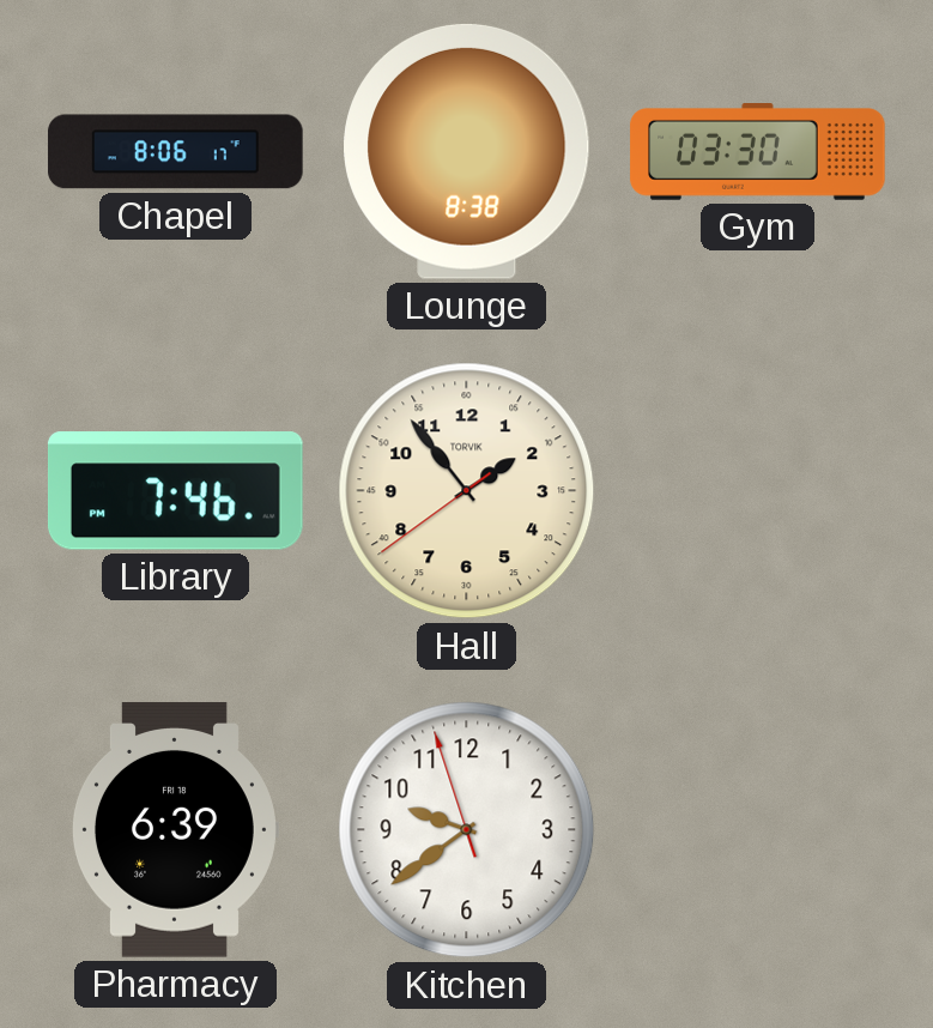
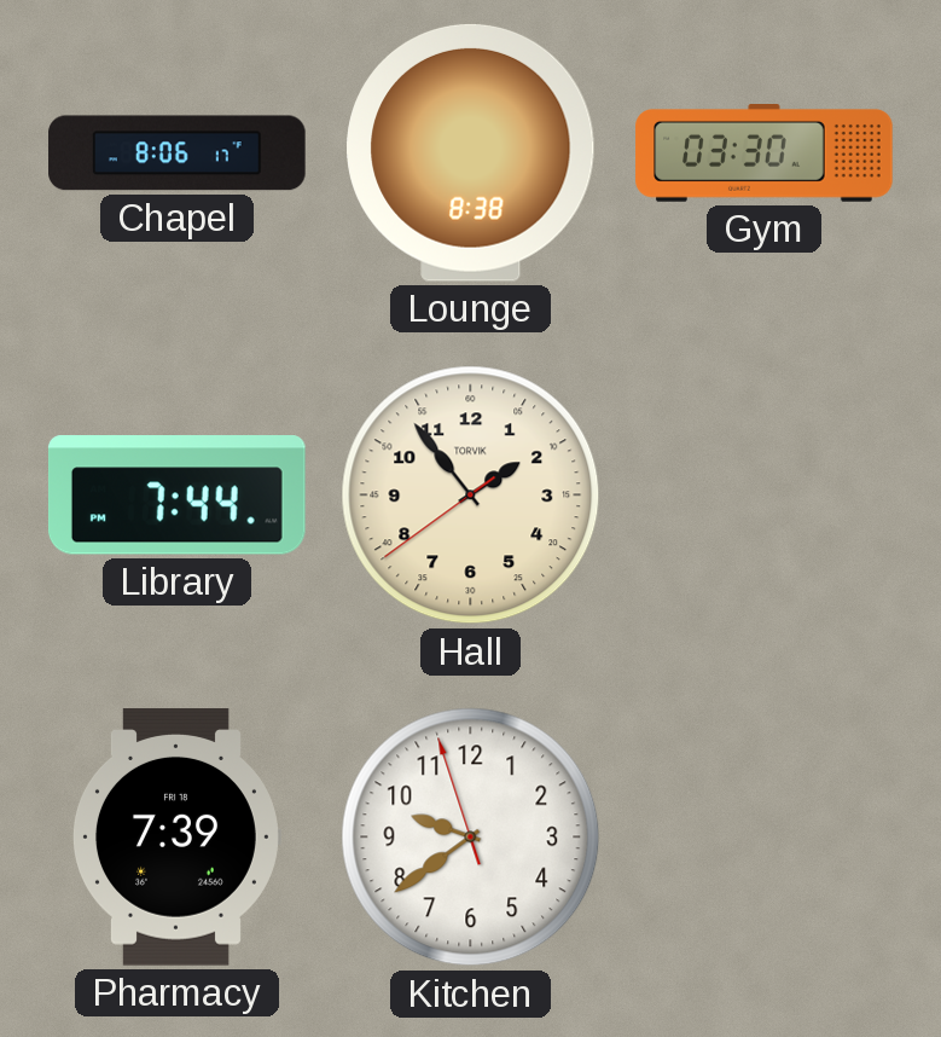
Library: 7:46 -> 7:44 (176, 496)
Pharmacy: 6:39 -> 7:39 (176, 838)
